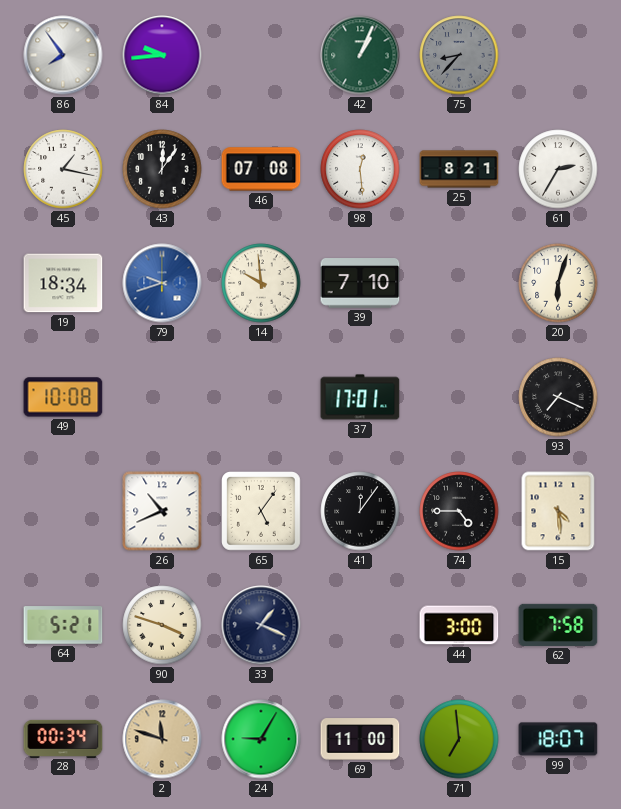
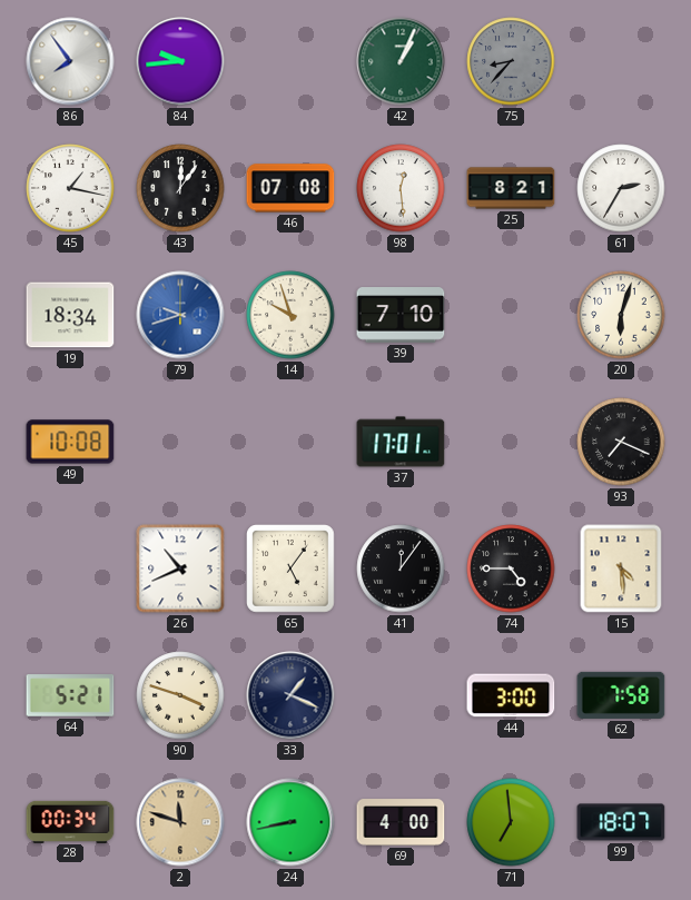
14: 9:59 -> 9:57 (290, 315)
24: 9:05 -> 8:43 (290, 822)
69: 11:00 -> 4:00 (401, 822)
